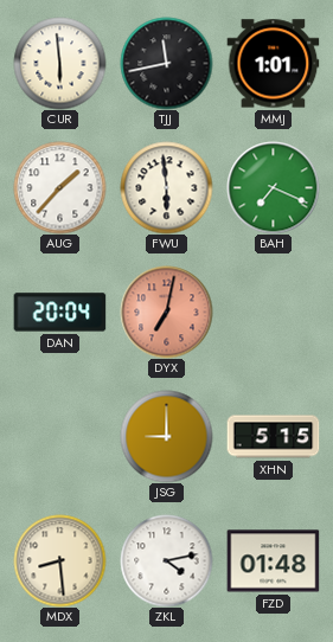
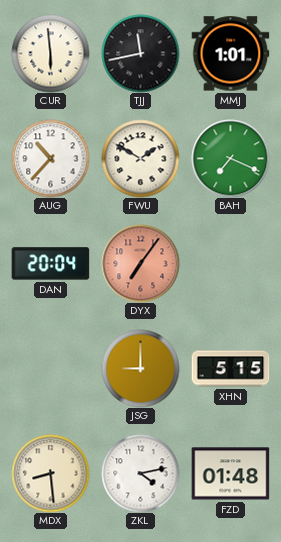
AUG: 1:37 -> 10:37 (50, 158)
FWU: 5:59 -> 1:50 (140, 158)
DYX: 7:02 -> 7:06 (140, 263)
